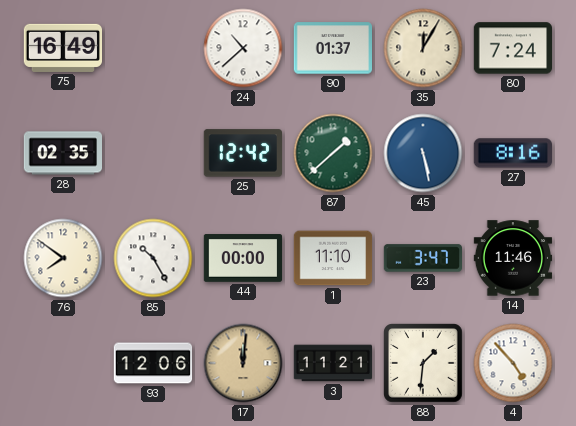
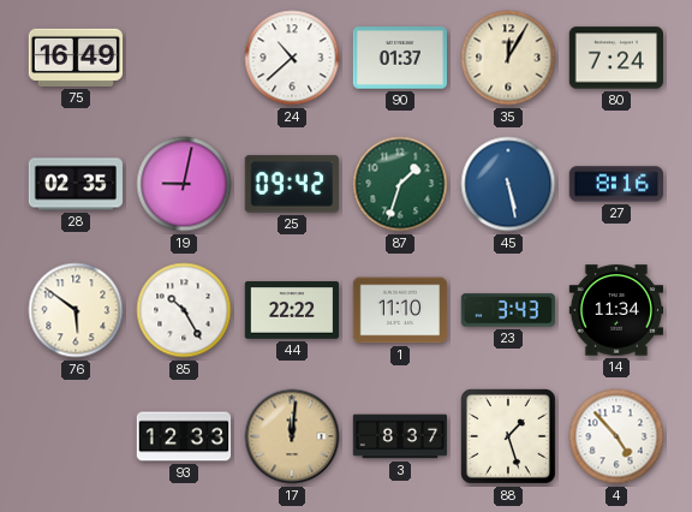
19: none -> 9:02 (184, 184)
25: 12:42 -> 09:42 (291, 184)
87: 1:38 -> 1:33 (400, 184)
76: 7:51 -> 5:51 (76, 310)
44: 00:00 -> 22:22 (292, 310)
23: 3:47 -> 3:43 (507, 310)
14: 11:46 -> 11:34 (616, 310)
93: 12:06 -> 12:33 (184, 436)
3: 11:21 -> 8:37 (400, 436)
88: 1:31 -> 1:27 (509, 437)
